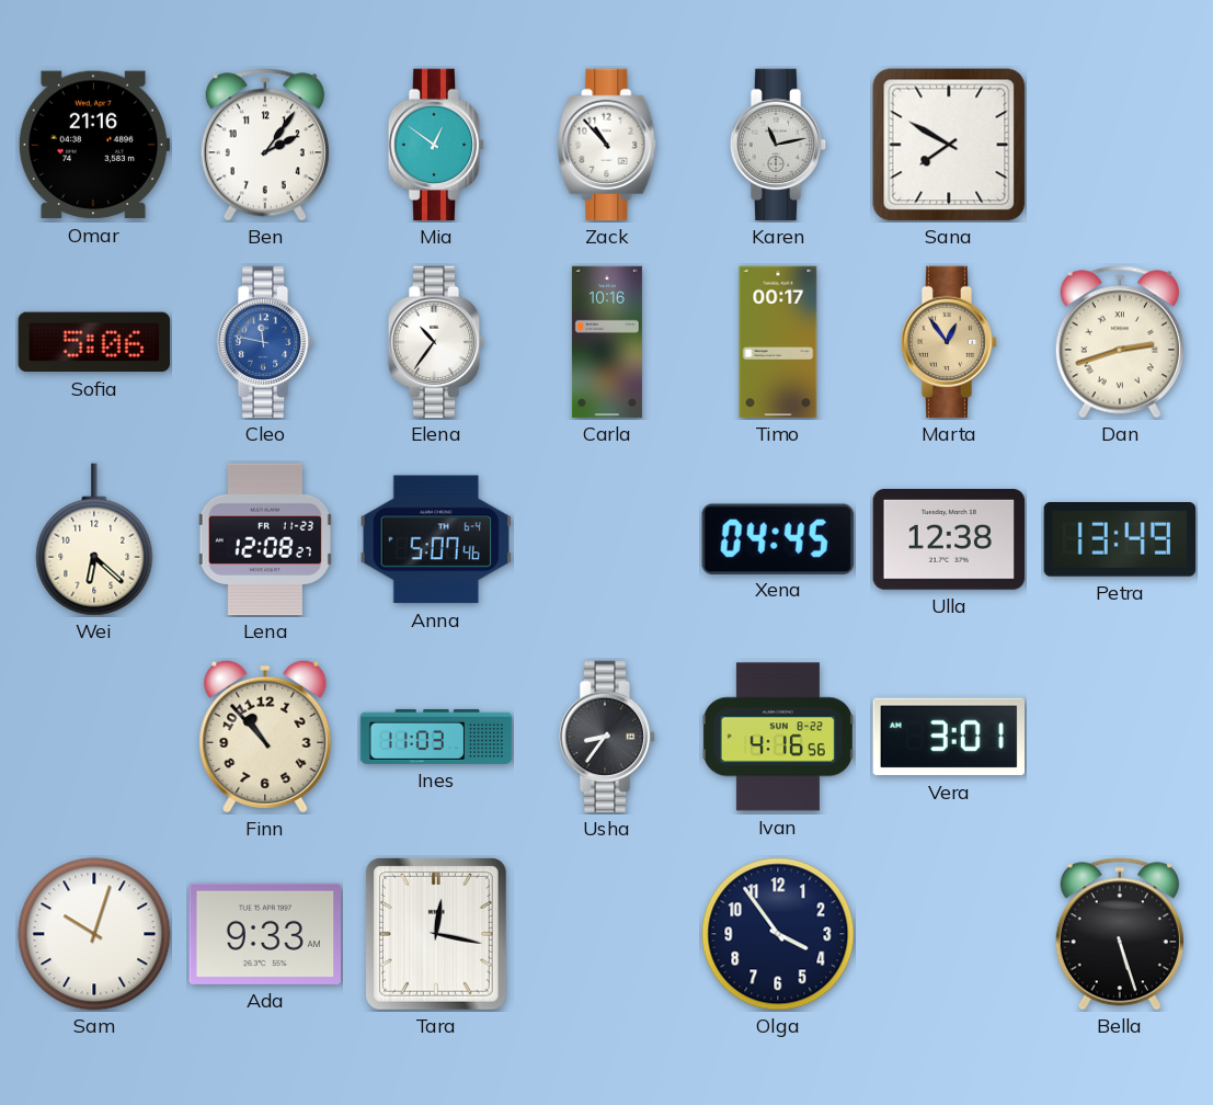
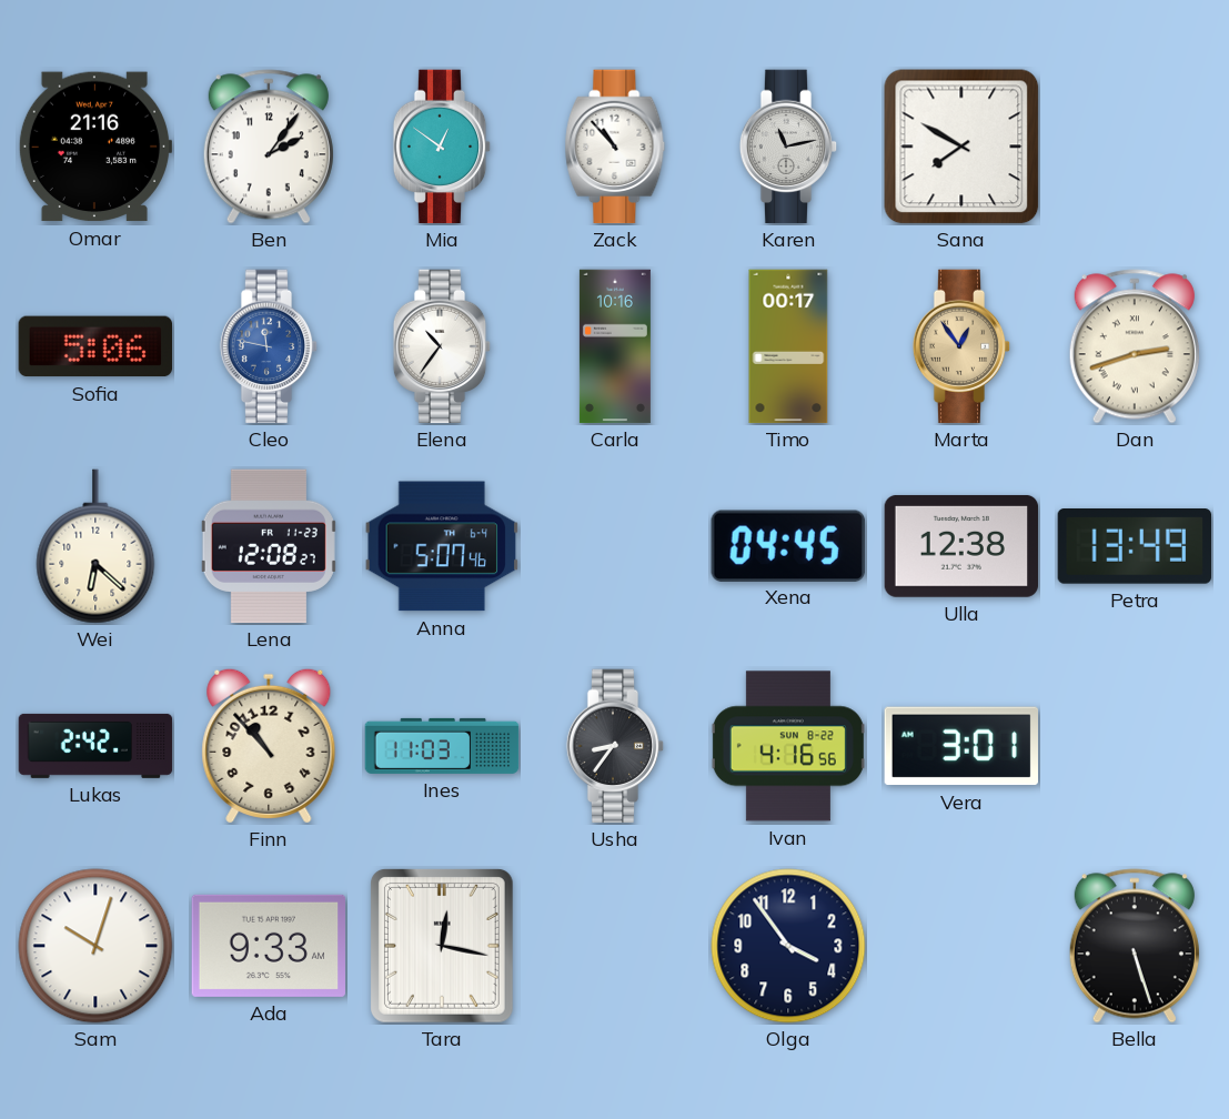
Lukas: none -> 2:42 (95, 746)
